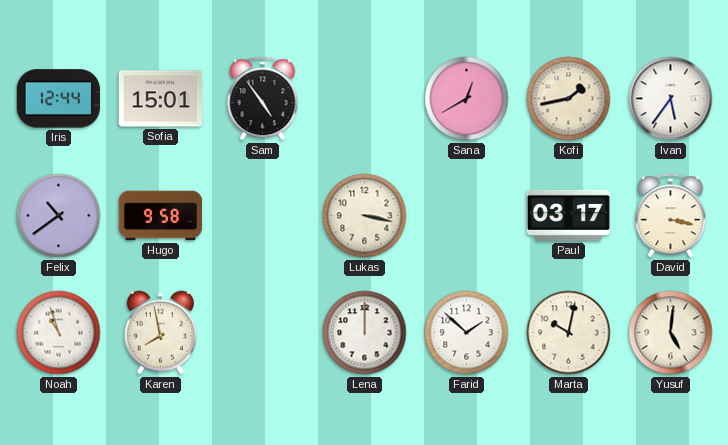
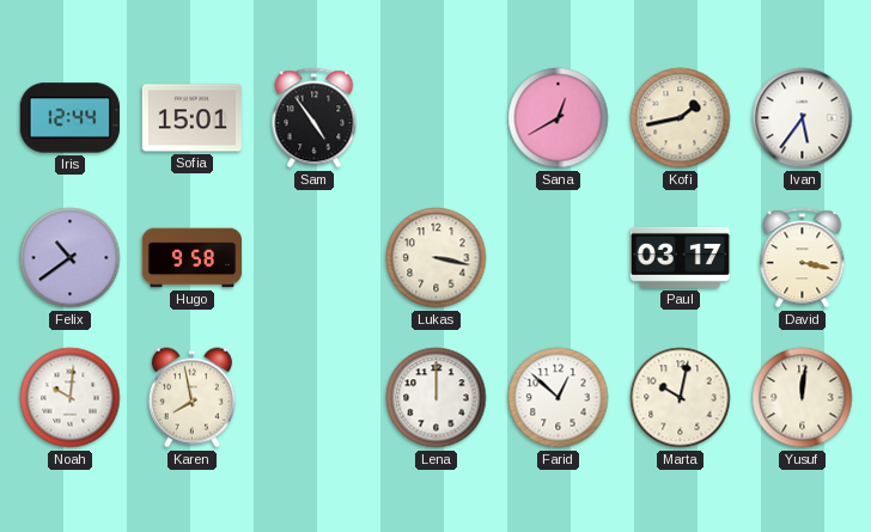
Noah: 10:57 -> 10:01 (71, 398)
Farid: 1:52 -> 12:52 (559, 398)
Yusuf: 5:01 -> 12:01 (803, 398)
